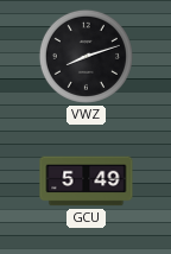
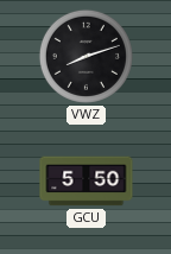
GCU: 5:49 -> 5:50 (87, 182)
